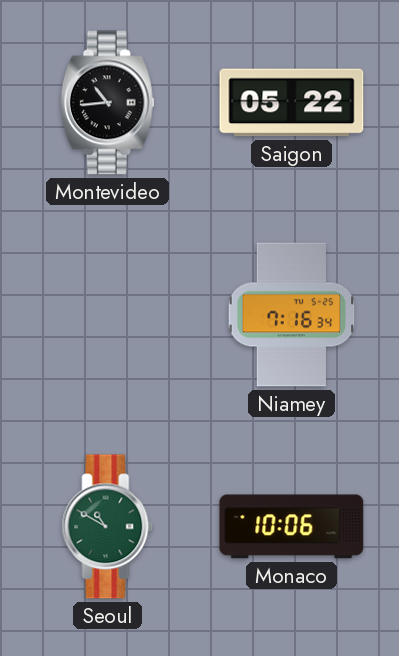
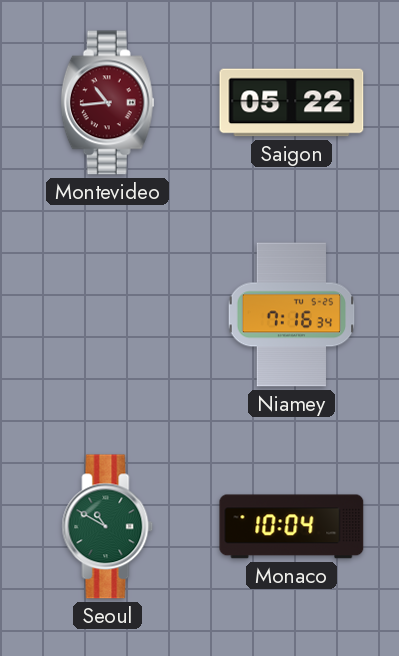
Montevideo dial: black -> burgundy (107, 103)
Monaco: 10:06 -> 10:04 (292, 527)
